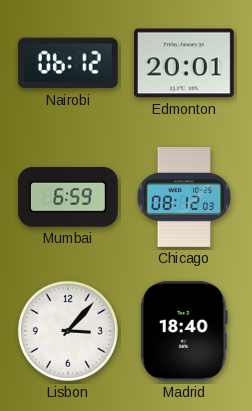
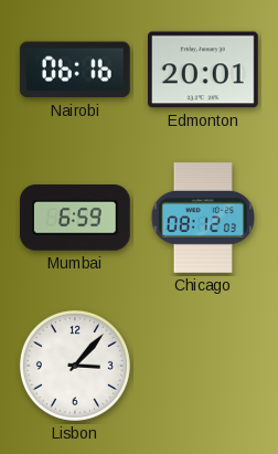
Nairobi: 06:12 -> 06:16 (75, 70)
Madrid: 18:40 -> none (184, 331)
